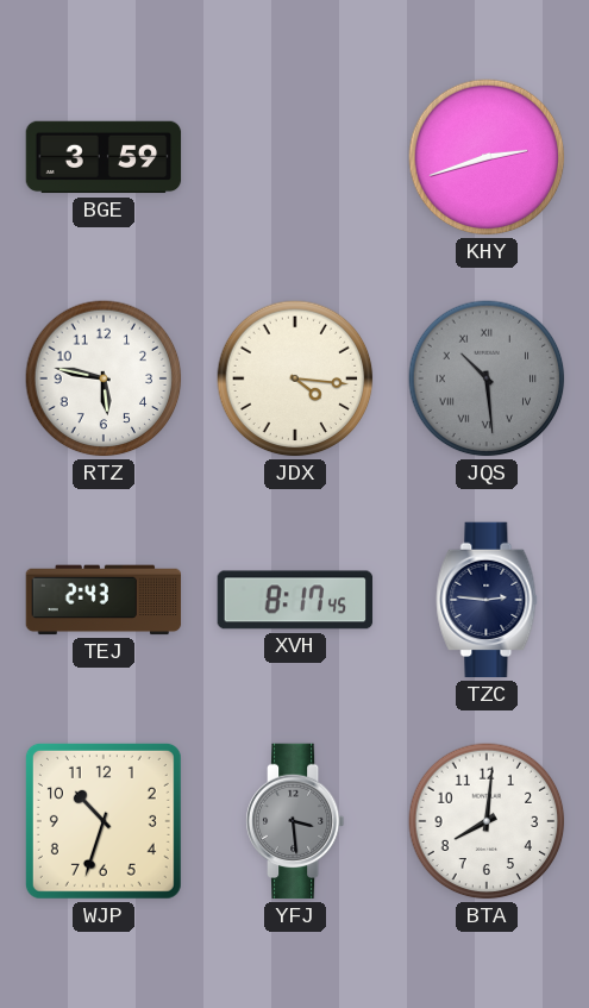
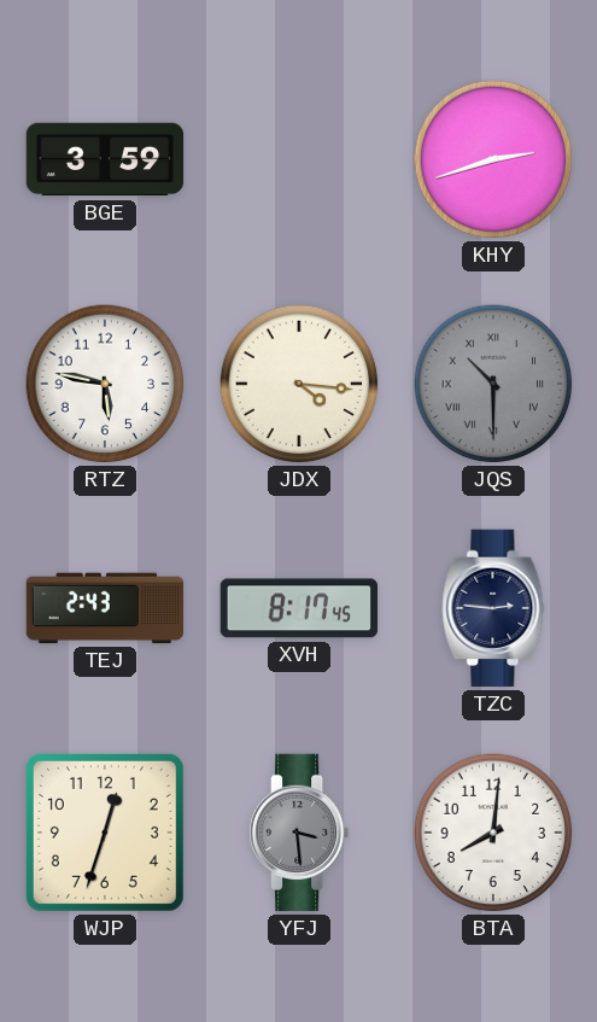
JQS: 10:29 -> 10:30 (493, 384)
WJP: 10:33 -> 12:33 (105, 833)
